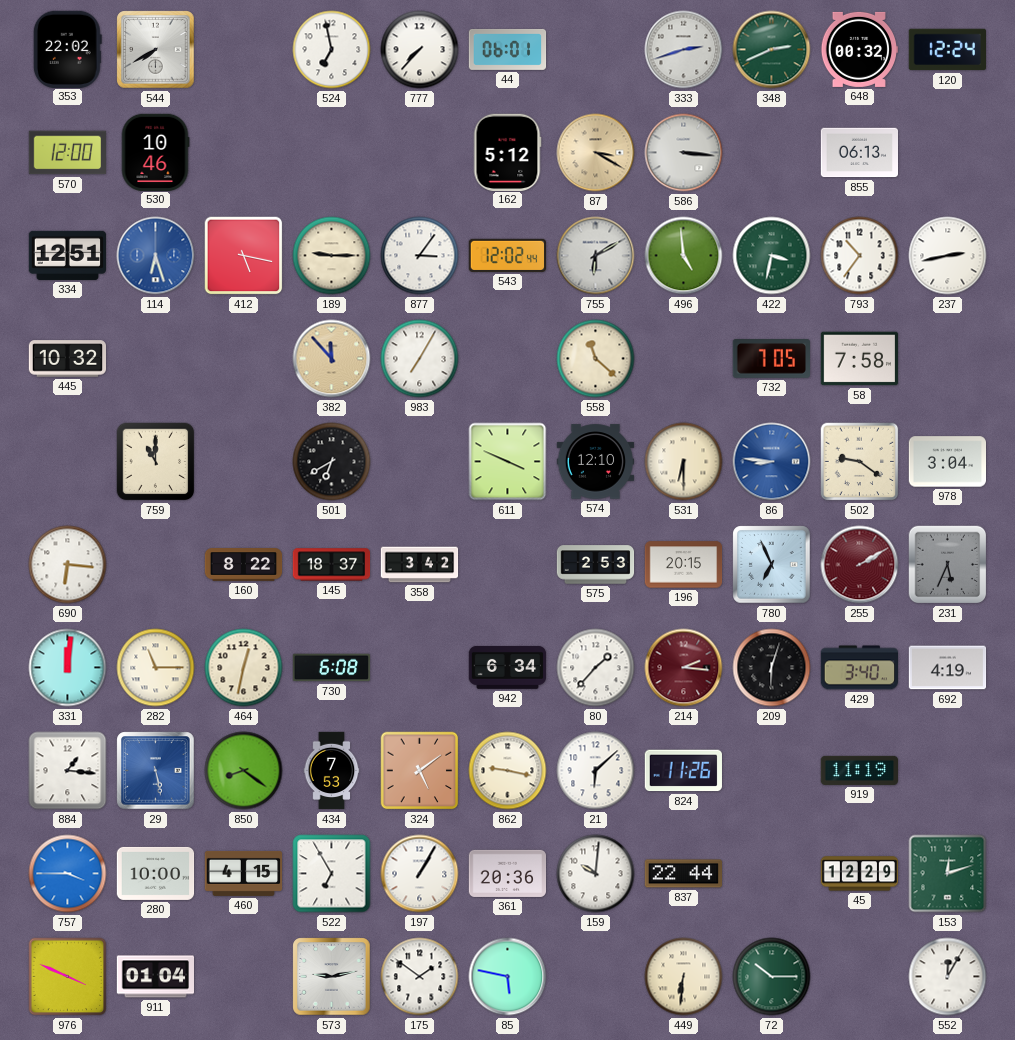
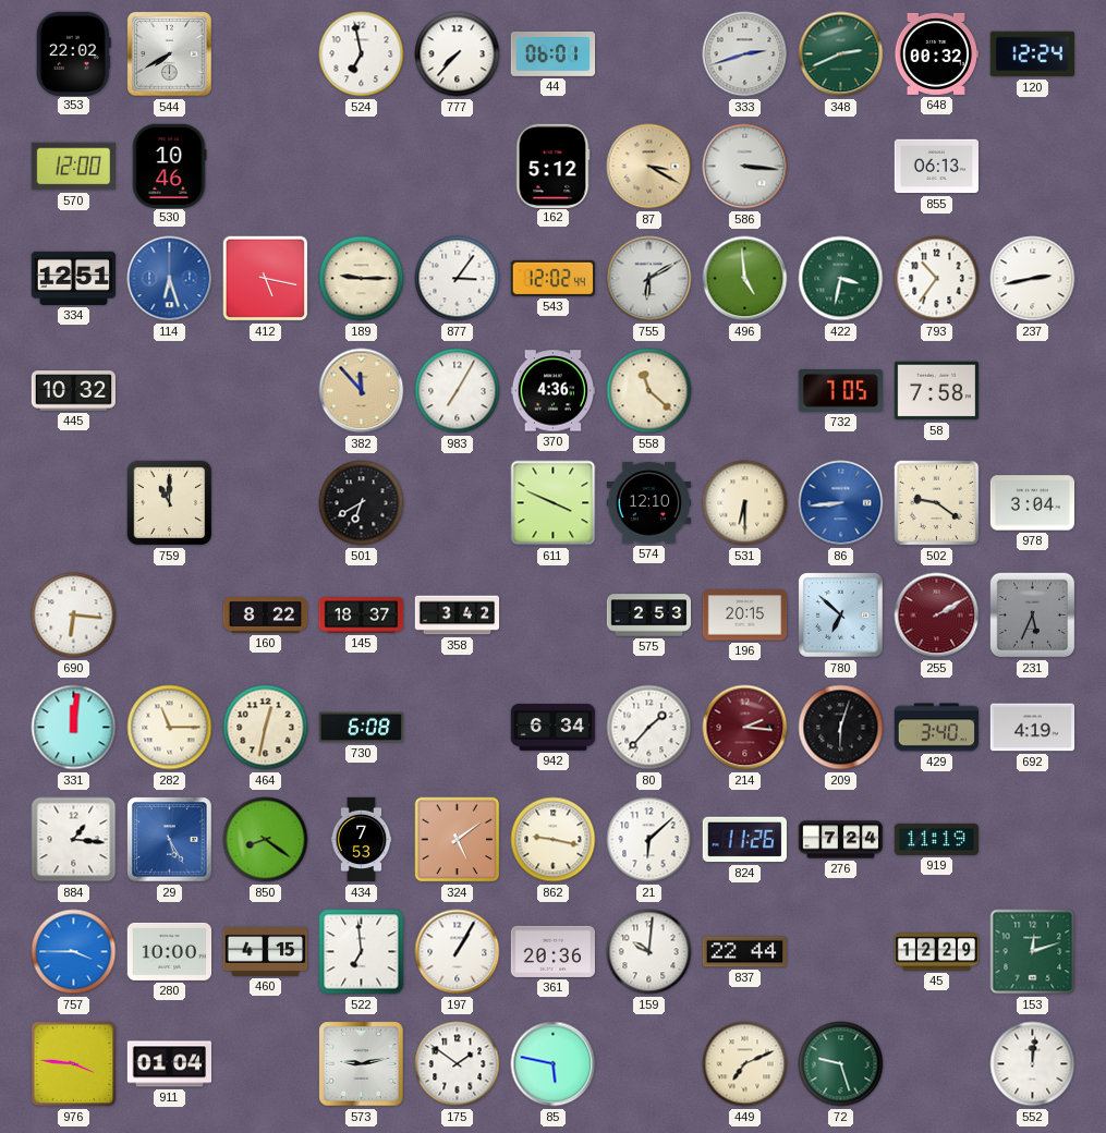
370: none -> 4:36 (554, 391)
86: 8:46 -> 8:44 (841, 503)
780: 6:56 -> 6:52 (841, 616)
29: 5:28 -> 5:25 (170, 840)
276: none -> 7:24 (841, 840)
522: 6:55 -> 6:59 (362, 952)
976: 3:49 -> 3:46 (74, 1064)
449: 6:31 -> 7:11 (745, 1064)
72: 10:15 -> 9:27 (841, 1064)
552: 12:05 -> 12:01 (1033, 1064)
